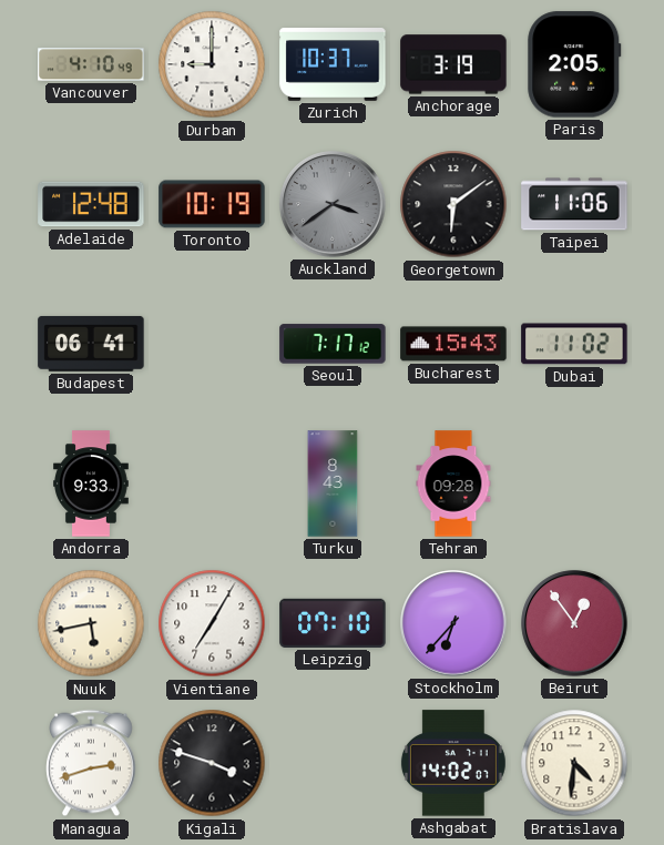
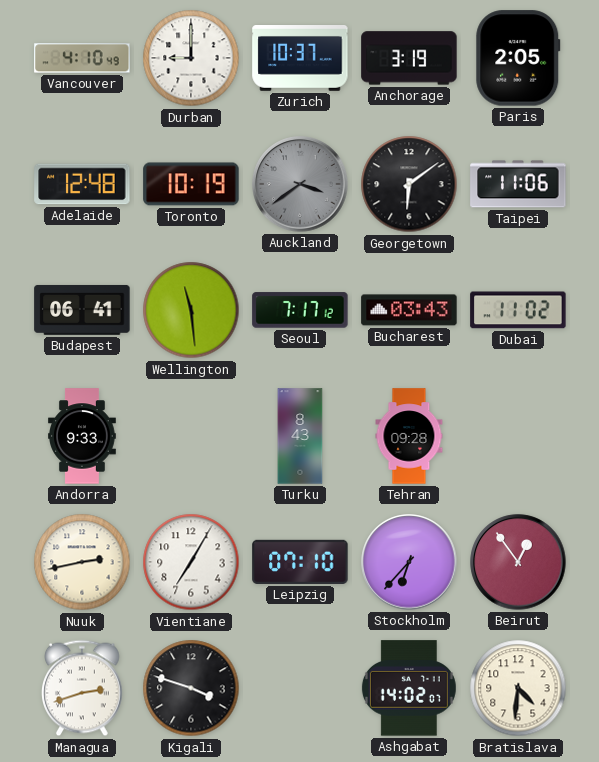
Wellington: none -> 11:29 (191, 310)
Bucharest: 15:43 -> 03:43 (409, 310)
Nuuk: 5:43 -> 2:43 (82, 562)
